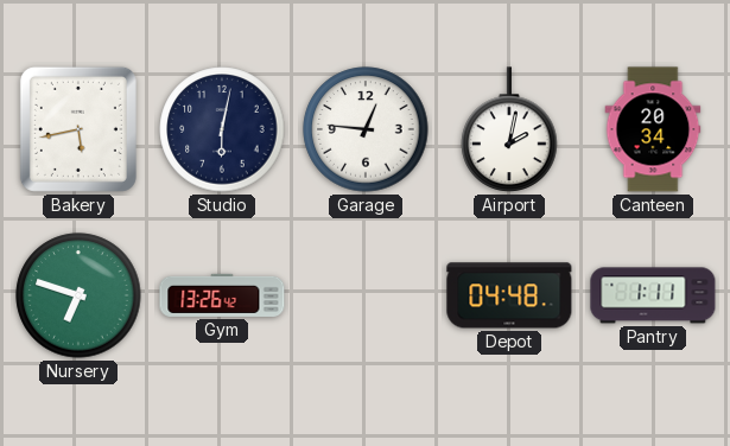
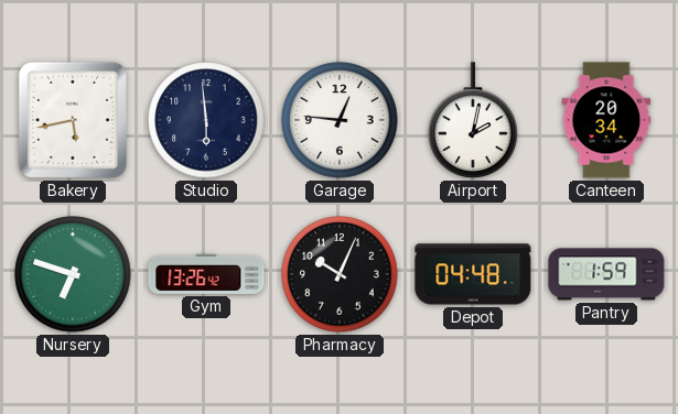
Studio: 6:02 -> 5:59 (206, 120)
Pharmacy: none -> 10:04 (340, 274)
Pantry: 1:11 -> 1:59 (606, 274)
